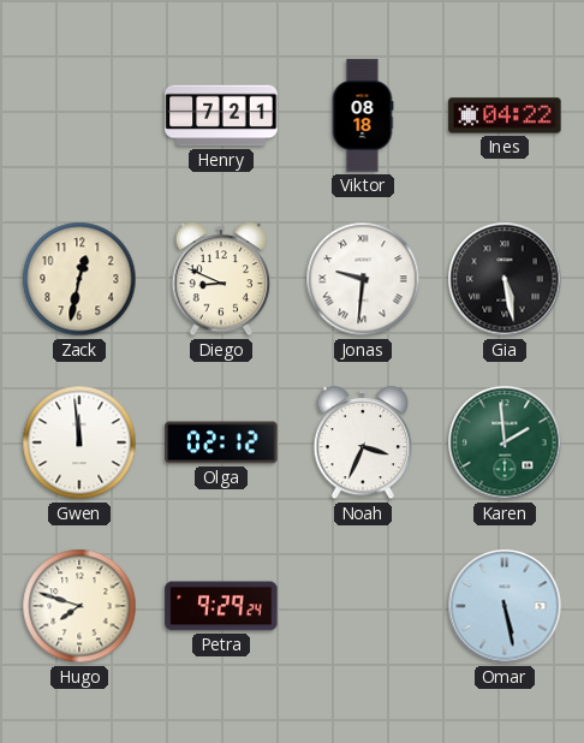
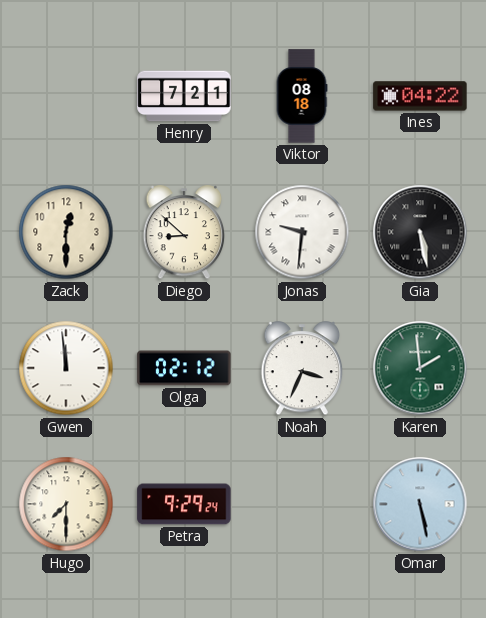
Zack: 12:32 -> 12:30 (66, 232)
Diego: 8:49 -> 8:52 (184, 233)
Hugo: 7:48 -> 7:30 (66, 504)
